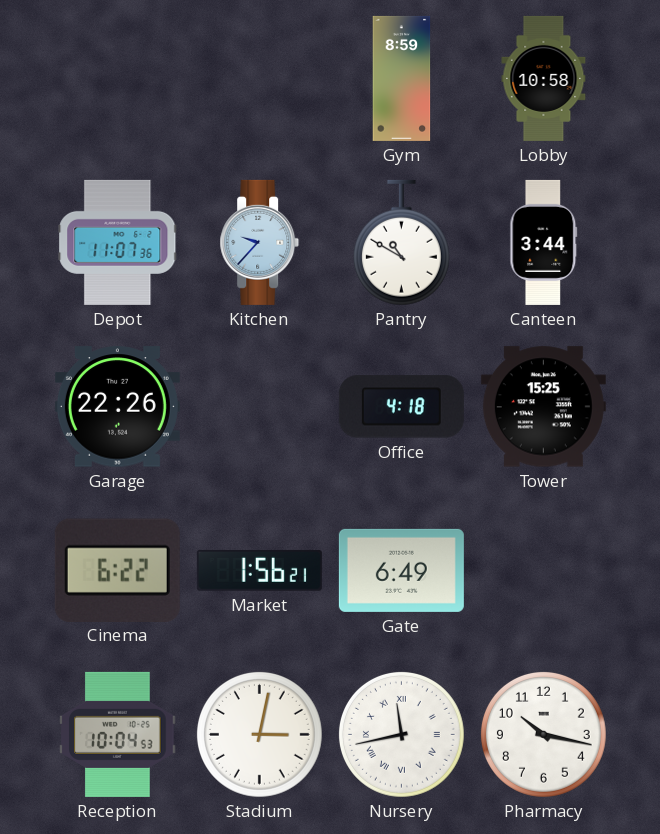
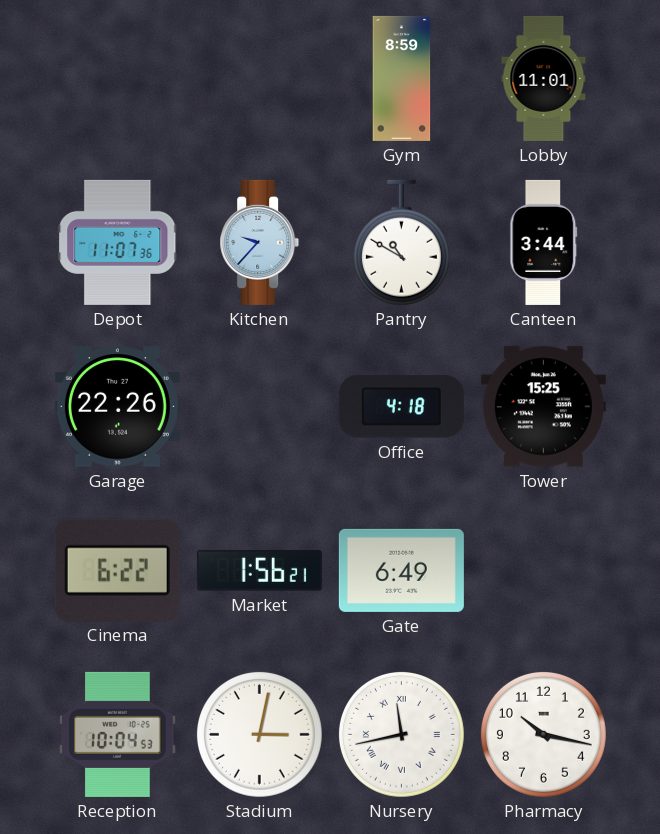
Lobby: 10:58 -> 11:01 (544, 78)
